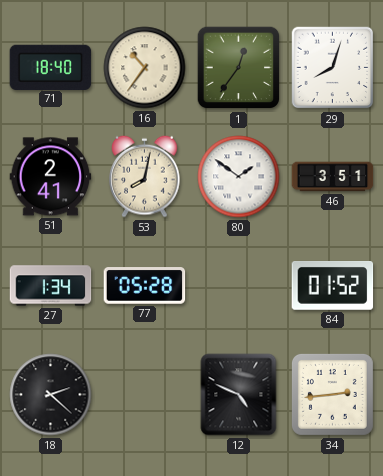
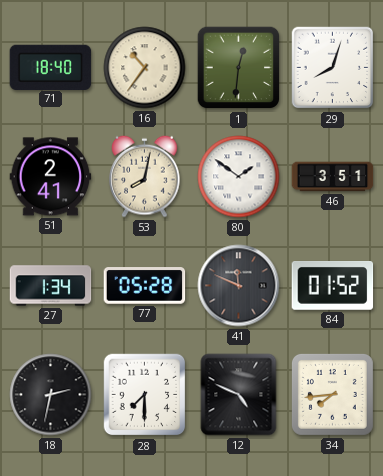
1: 12:36 -> 12:31 (239, 68)
41: none -> 11:49 (239, 286)
18: 2:22 -> 2:32 (51, 395)
28: none -> 7:30 (145, 395)
34: 2:44 -> 7:44 (332, 394)
